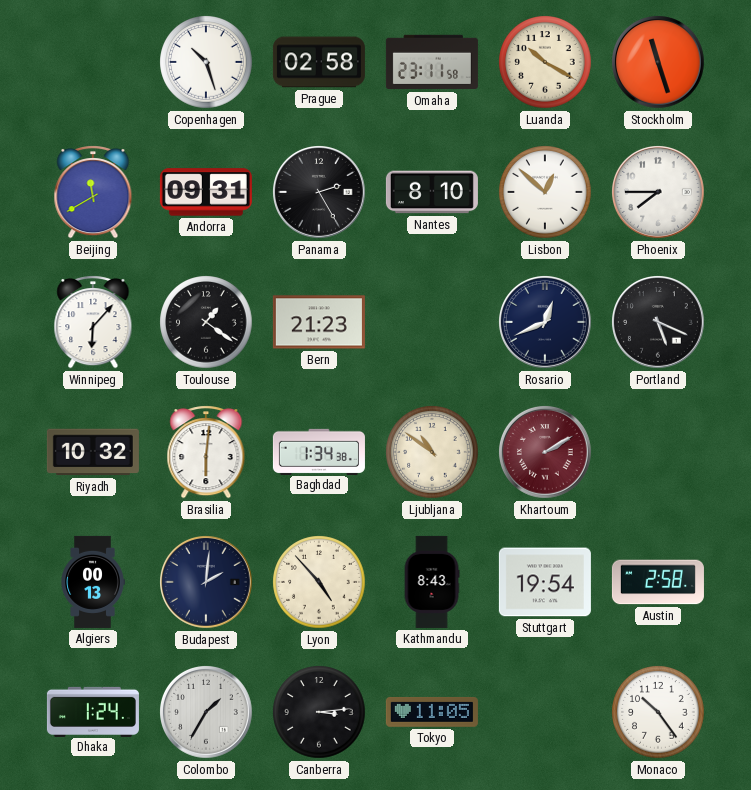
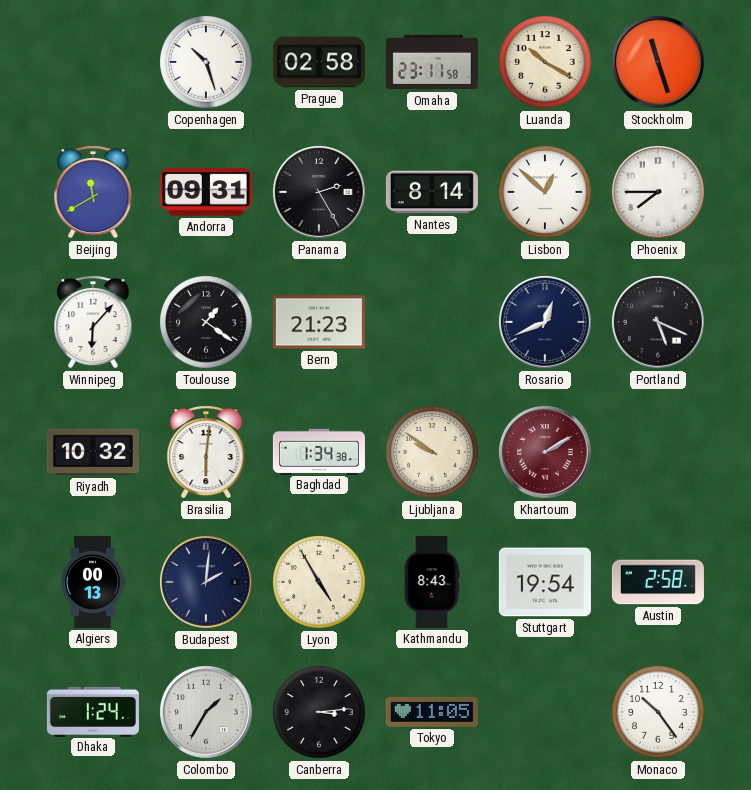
Nantes: 8:10 -> 8:14 (432, 192)
Ljubljana: 10:51 -> 9:51 (432, 452)
Lyon: 4:53 -> 4:55 (319, 582)
